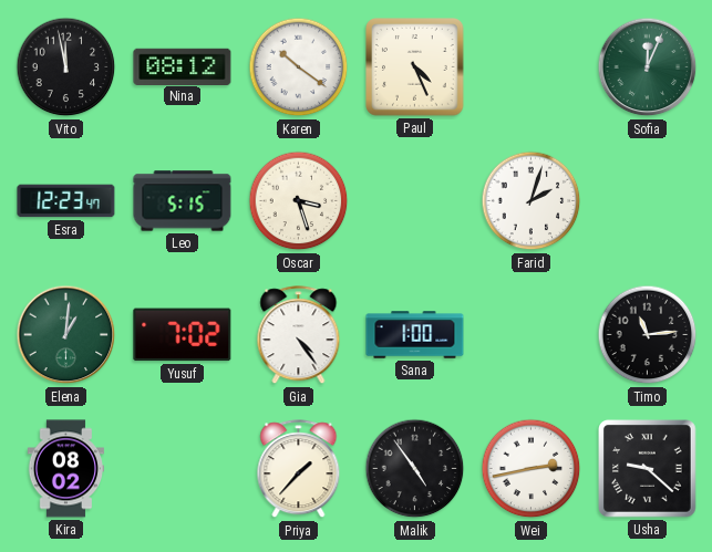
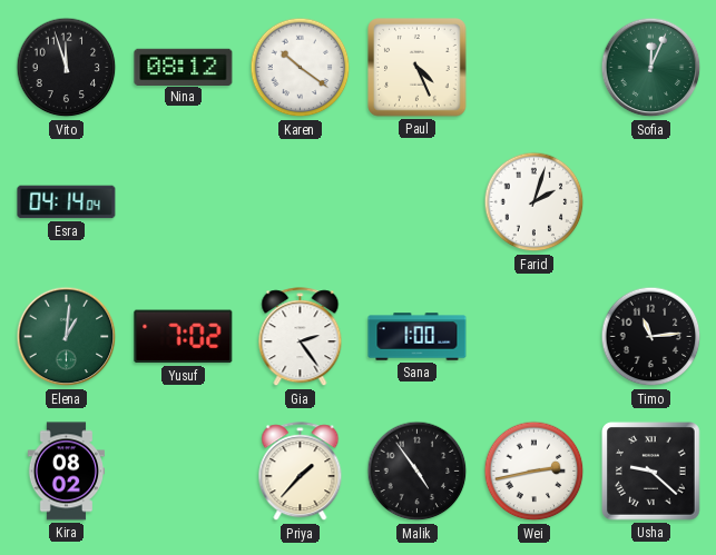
Vito: 11:58 -> 11:57 (67, 68)
Esra: 12:23 -> 04:14 (67, 202)
Leo: 5:15 -> none (183, 201)
Oscar: 3:27 -> none (299, 201)
Gia: 4:24 -> 2:24 (301, 337)
